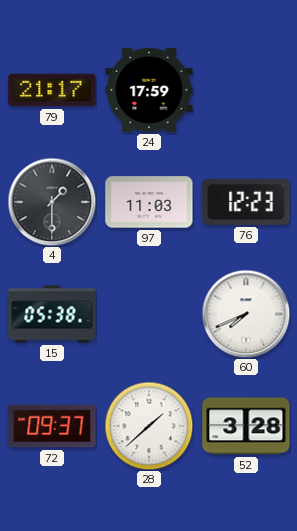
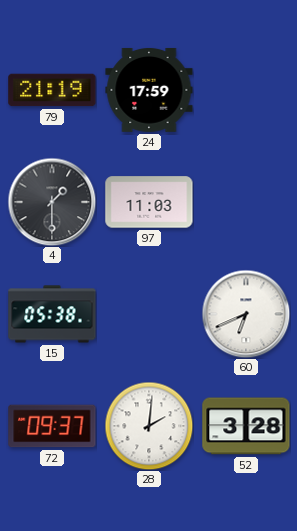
79: 21:17 -> 21:19 (52, 90)
76: 12:23 -> none (246, 202)
60: 7:41 -> 6:41 (246, 314)
28: 1:38 -> 2:01 (149, 426)
